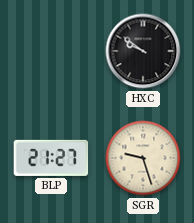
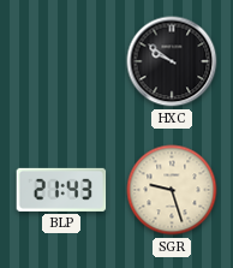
BLP: 21:27 -> 21:43 (61, 190)
